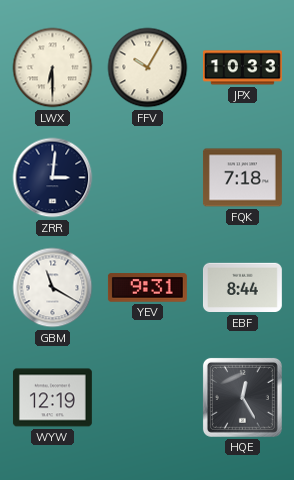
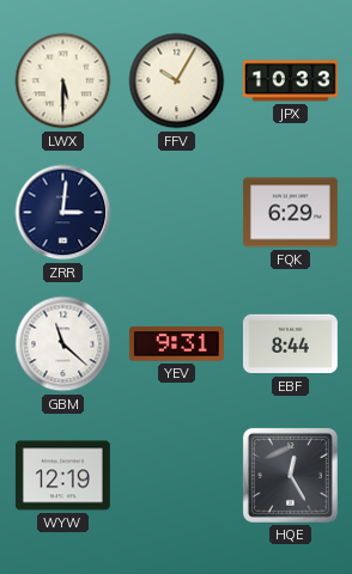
LWX: 6:30 -> 5:30 (63, 81)
FQK: 7:18 -> 6:29 (290, 213)
GBM: 11:20 -> 11:22 (63, 344)
